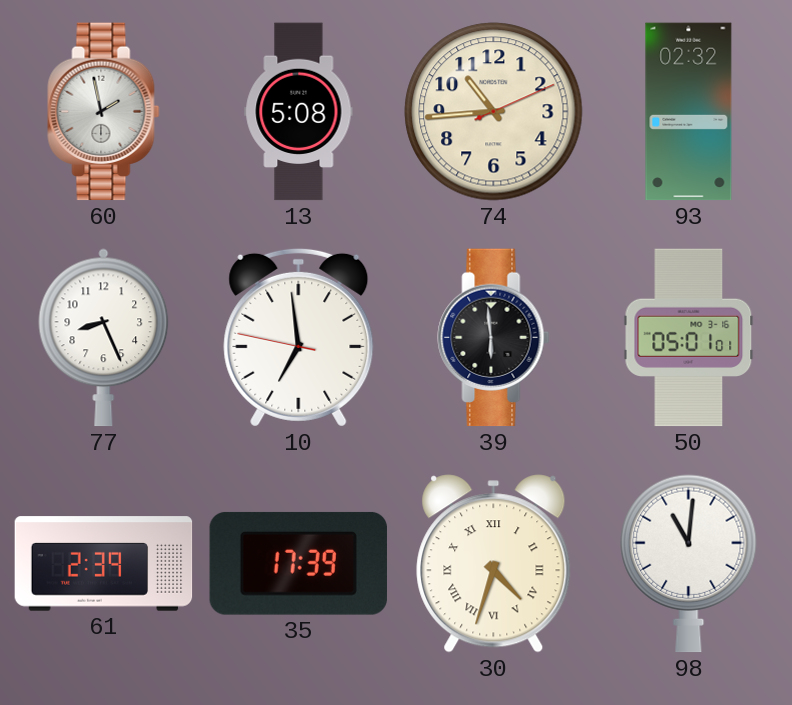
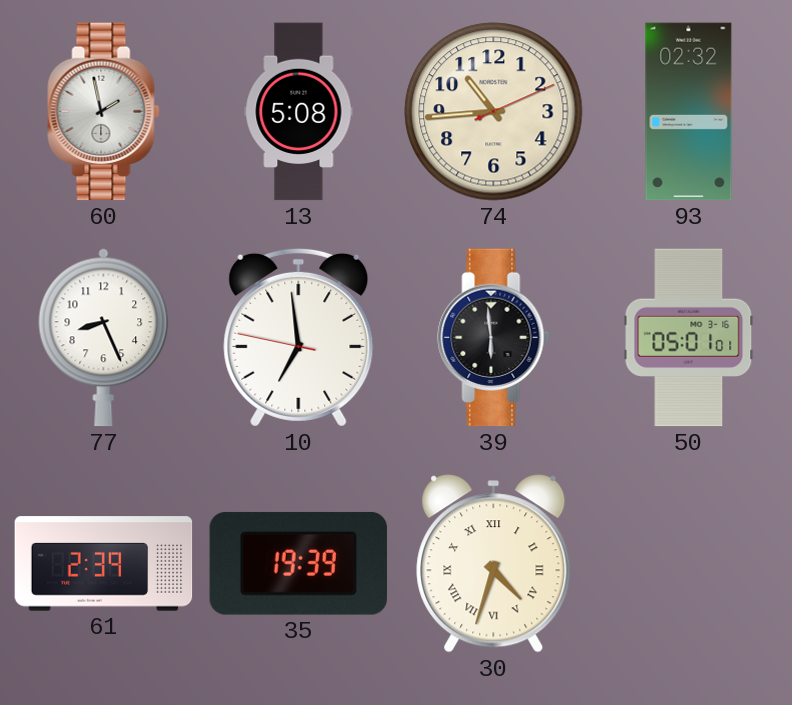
35: 17:39 -> 19:39 (298, 563)
98: 11:01 -> none (689, 564)
